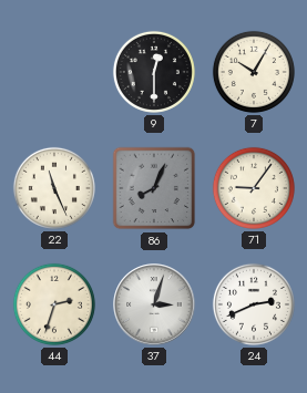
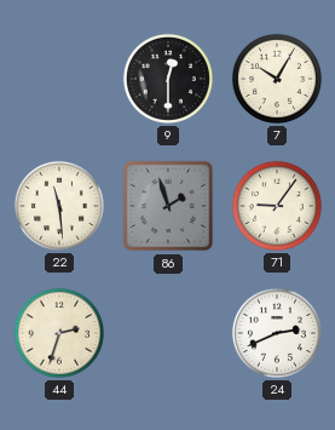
22: 11:26 -> 11:29 (59, 206)
86: 8:04 -> 1:57 (168, 206)
37: 3:03 -> none (154, 304)
